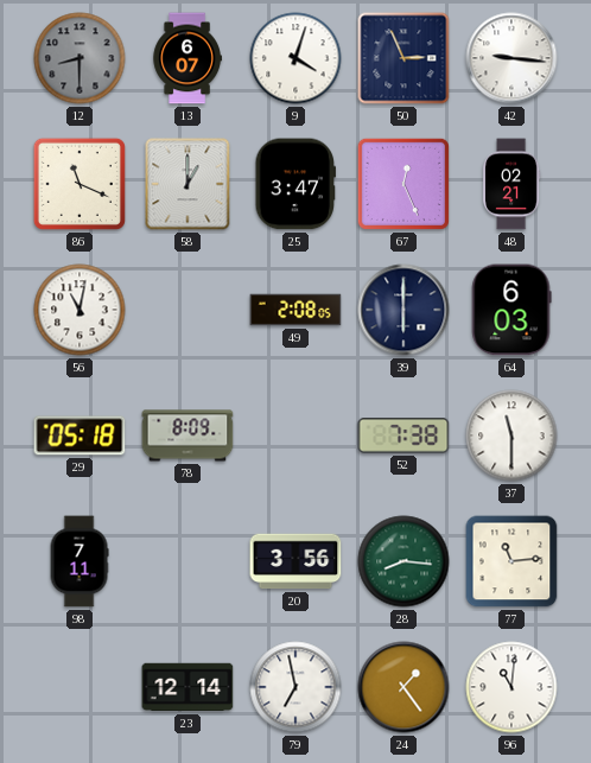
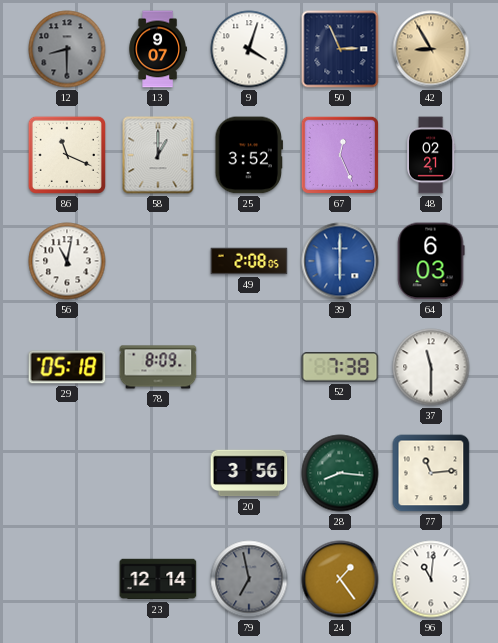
13: 6:07 -> 9:07 (158, 49)
42: 9:16 -> 8:55 (431, 49)
42 dial: white -> champagne (431, 49)
25: 3:47 -> 3:52 (249, 155)
39 dial: navy -> blue (340, 261)
98: 7:11 -> none (80, 561)
79 dial: white -> grey (249, 579)
